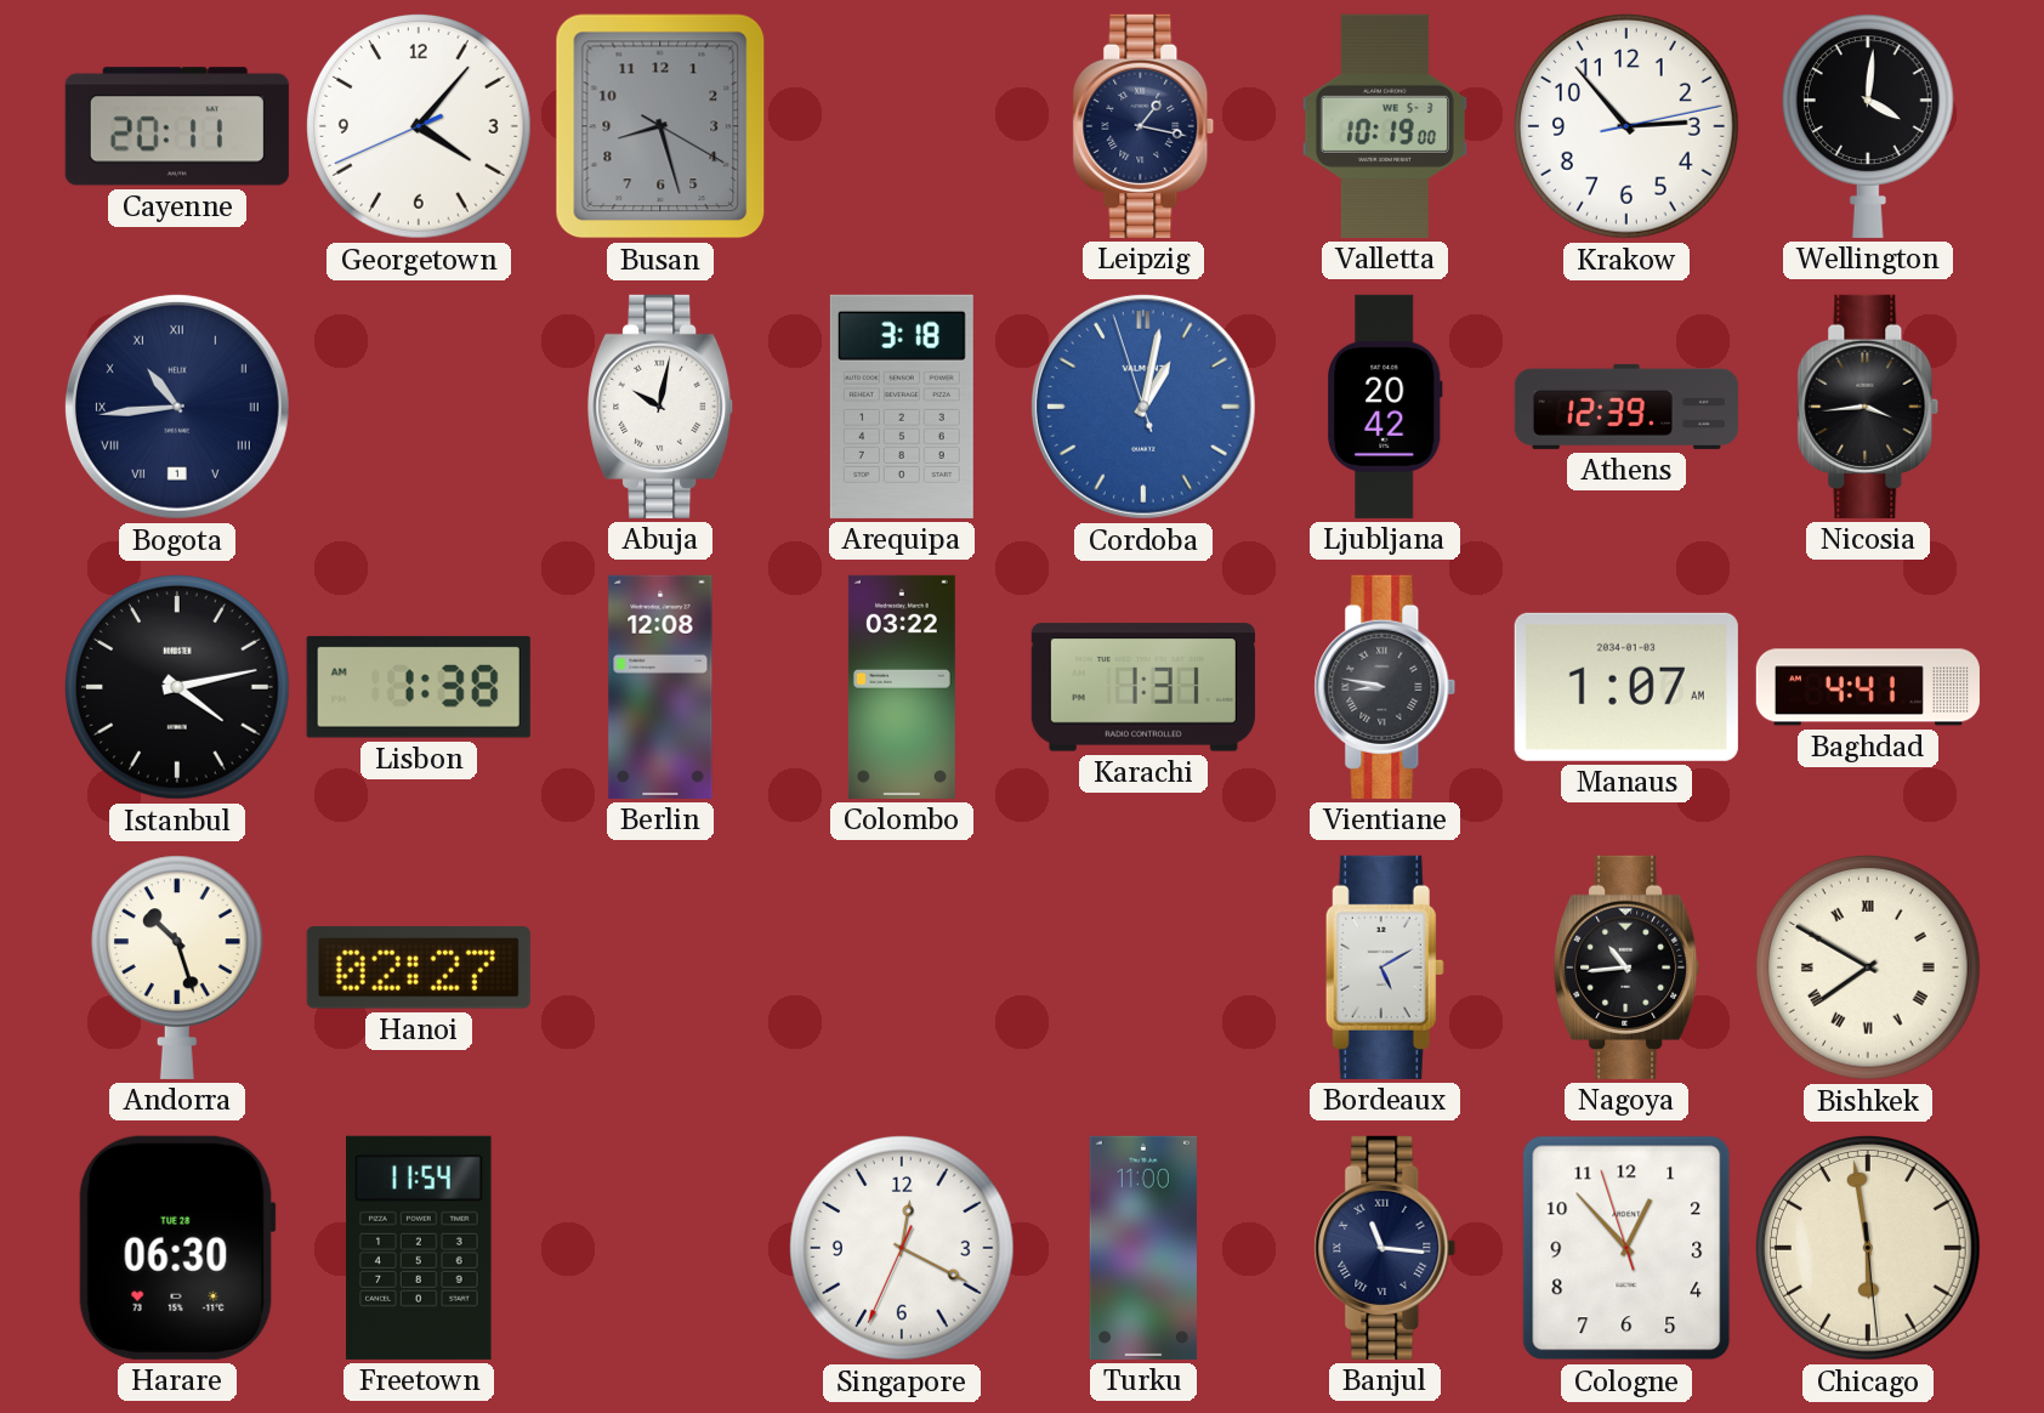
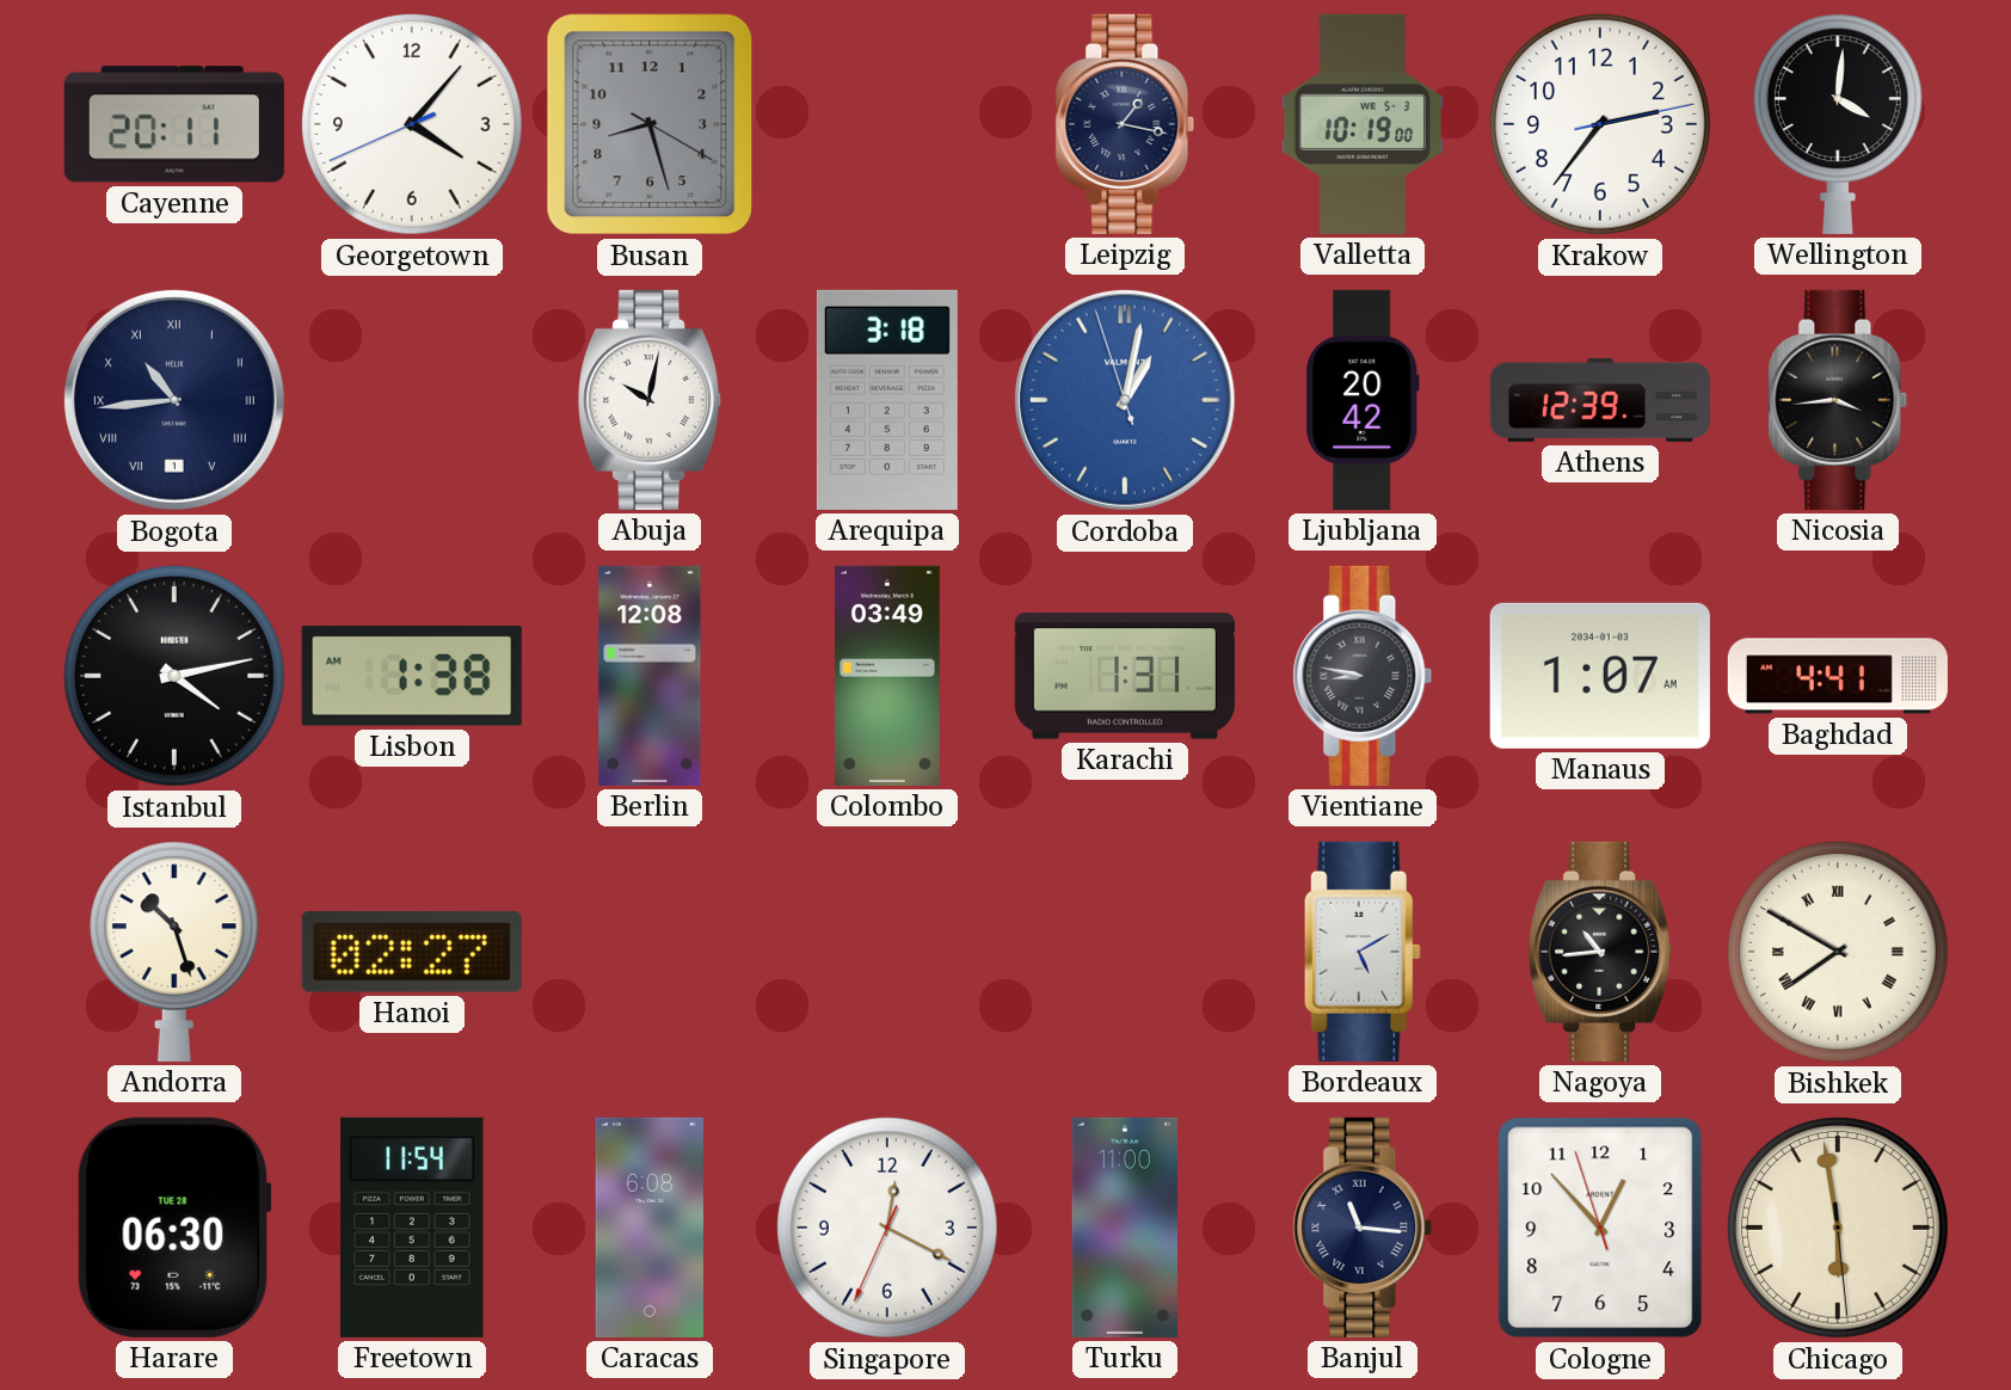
Krakow: 2:53 -> 2:36 (1601, 125)
Colombo: 03:22 -> 03:49 (887, 676)
Caracas: none -> 6:08 (648, 1228)
